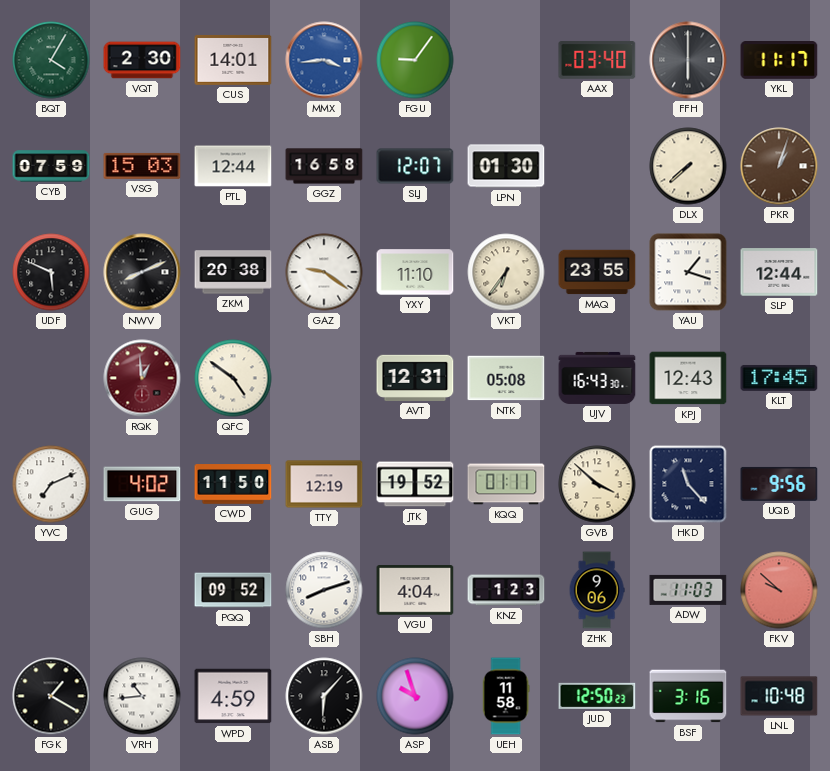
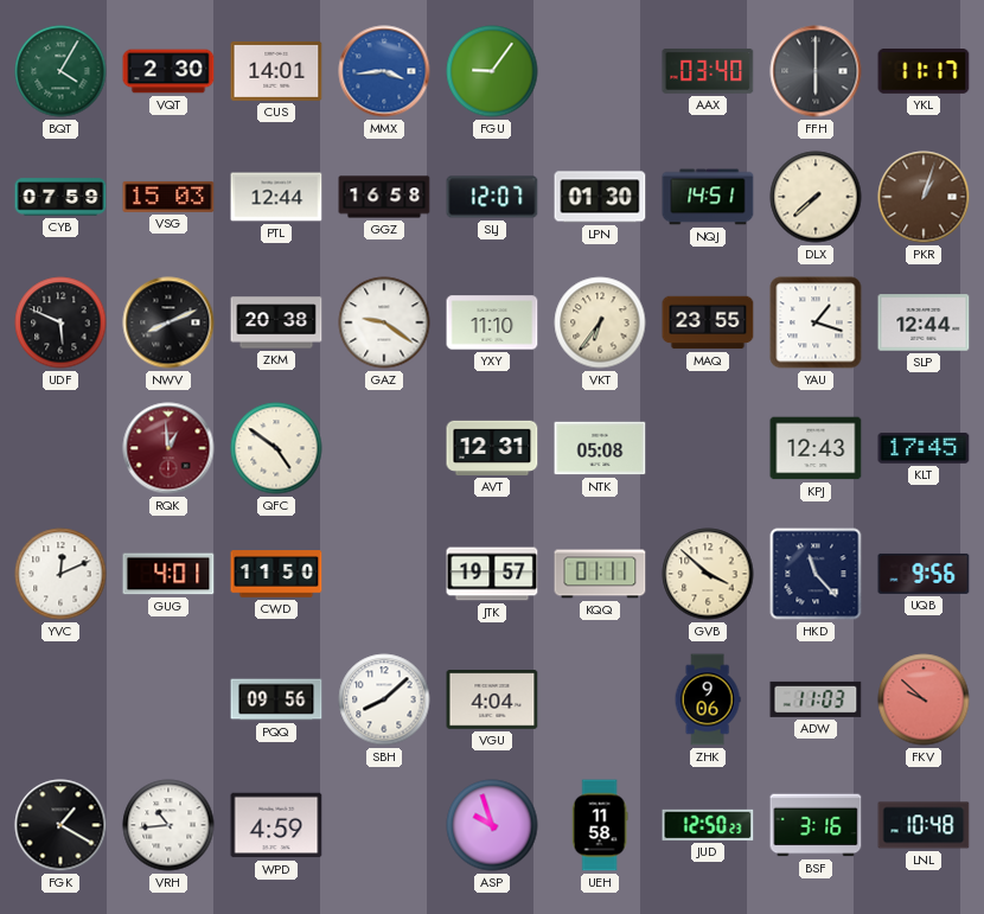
NQJ: none -> 14:51 (708, 197)
UJV: 16:43 -> none (597, 378)
YVC: 7:11 -> 12:11 (60, 574)
GUG: 4:02 -> 4:01 (168, 574)
TTY: 12:19 -> none (324, 484)
JTK: 19:52 -> 19:57 (492, 574)
PQQ: 09:52 -> 09:56 (276, 699)
SBH: 8:12 -> 8:08 (384, 699)
KNZ: 1:23 -> none (506, 590)
ASB: 6:07 -> none (324, 696)
